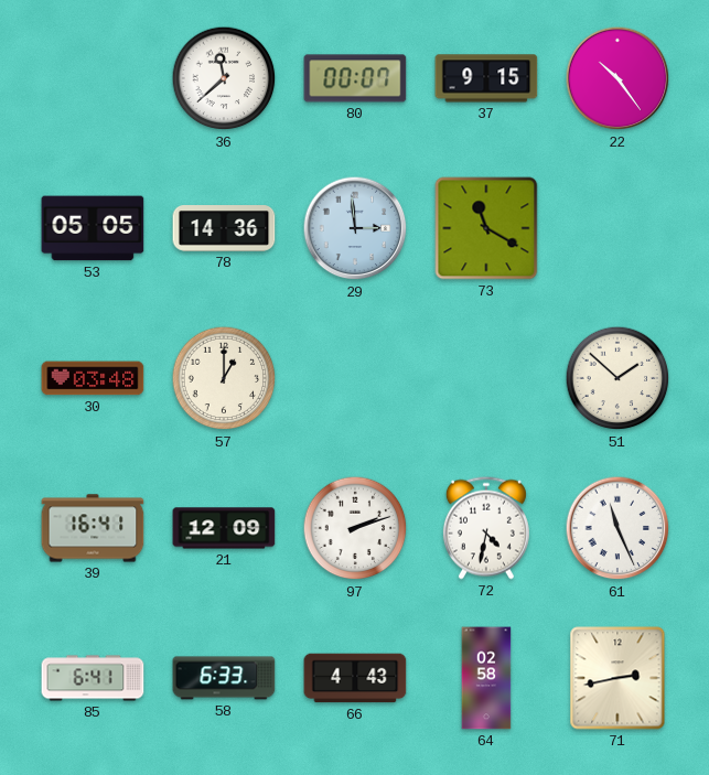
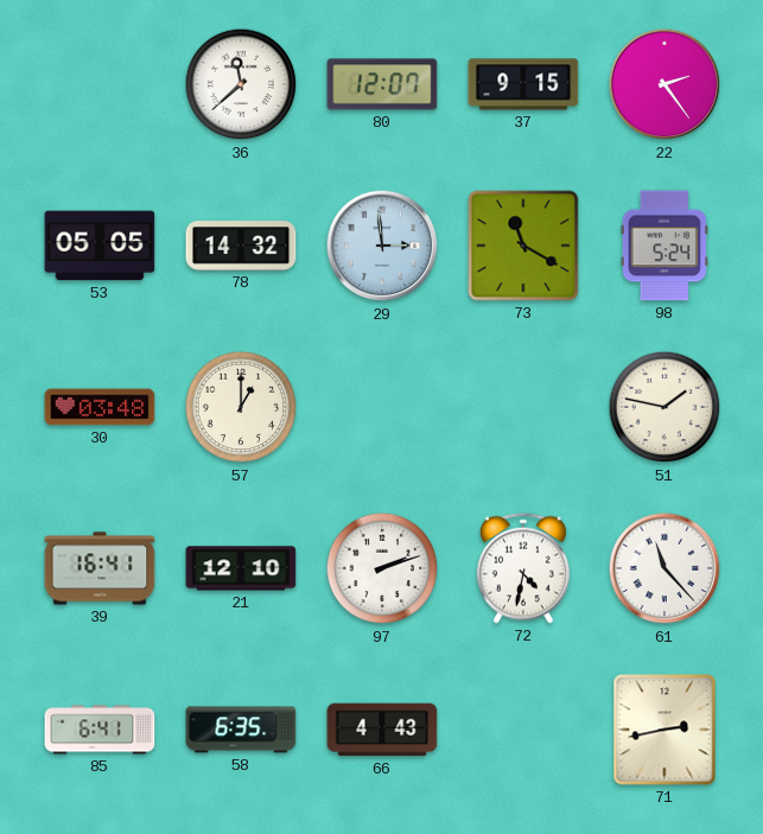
80: 00:07 -> 12:07 (382, 84)
22: 10:24 -> 2:24 (665, 84)
78: 14:36 -> 14:32 (241, 246)
98: none -> 5:24 (665, 246)
51: 1:52 -> 1:47 (665, 407)
21: 12:09 -> 12:10 (241, 568)
61: 11:26 -> 11:23 (665, 568)
58: 6:33 -> 6:35 (241, 730)
64: 02:58 -> none (486, 678)
